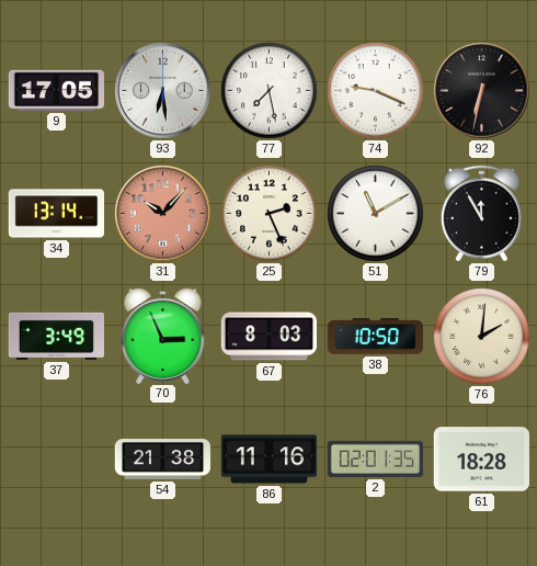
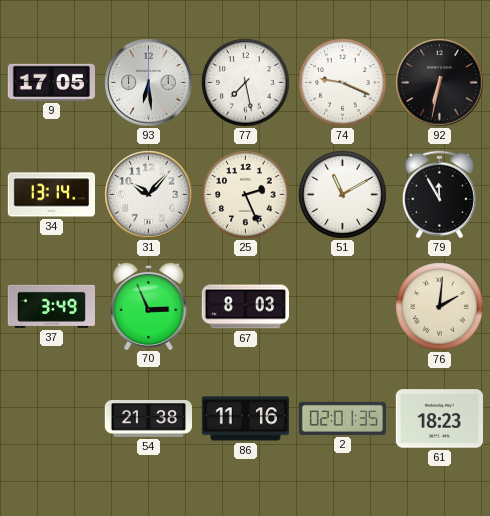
31 dial: salmon -> white (149, 195)
38: 10:50 -> none (375, 337)
61: 18:28 -> 18:23 (439, 419)
